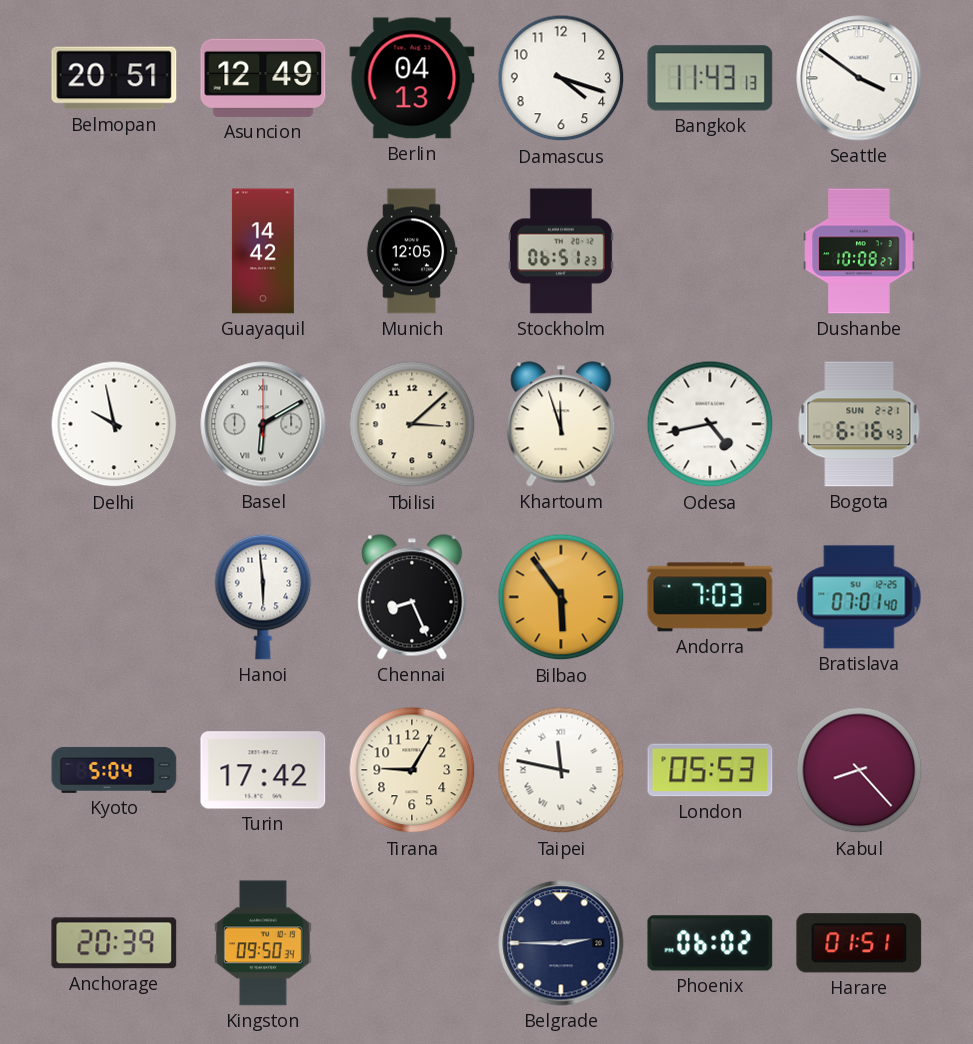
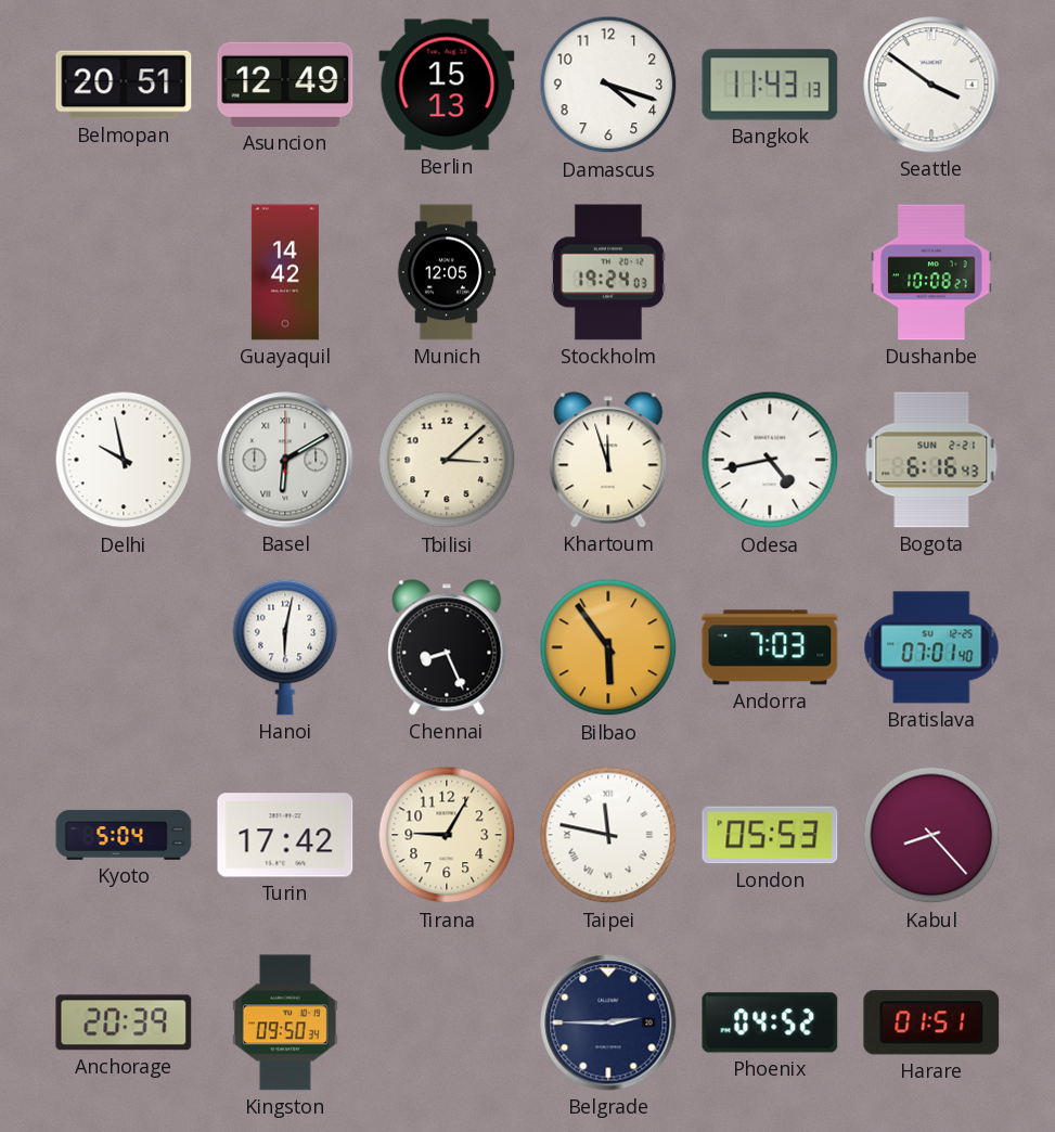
Berlin: 04:13 -> 15:13 (447, 85)
Stockholm: 06:51 -> 19:24 (608, 272)
Hanoi: 5:59 -> 6:02 (285, 647)
Phoenix: 06:02 -> 04:52 (770, 1022)
